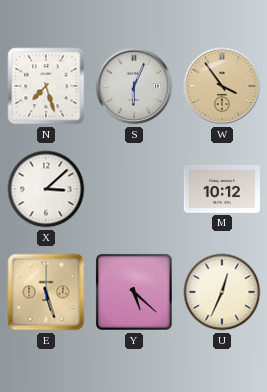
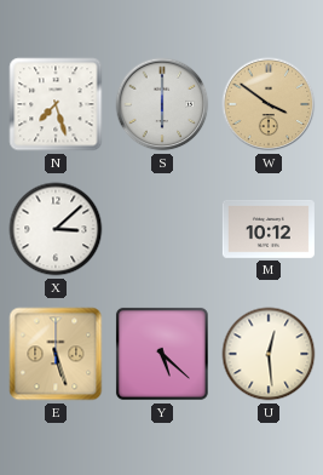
S: 6:04 -> 6:00 (162, 104)
W: 3:54 -> 3:51 (269, 104)
U: 12:34 -> 12:29 (269, 354)
